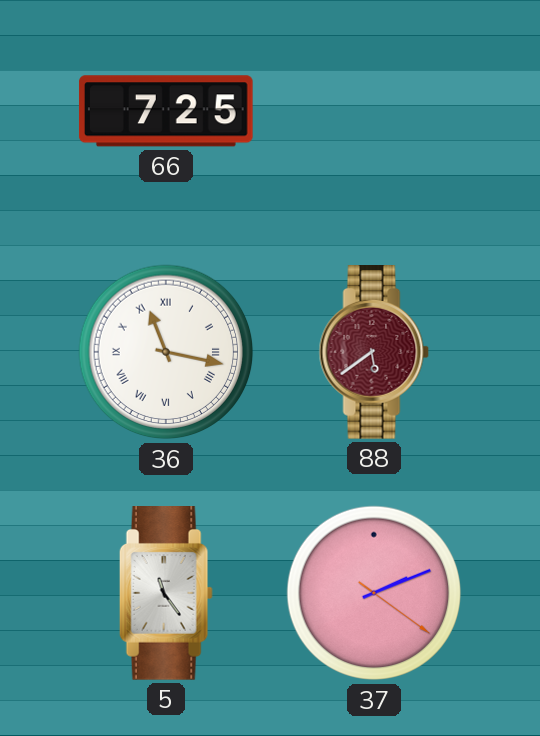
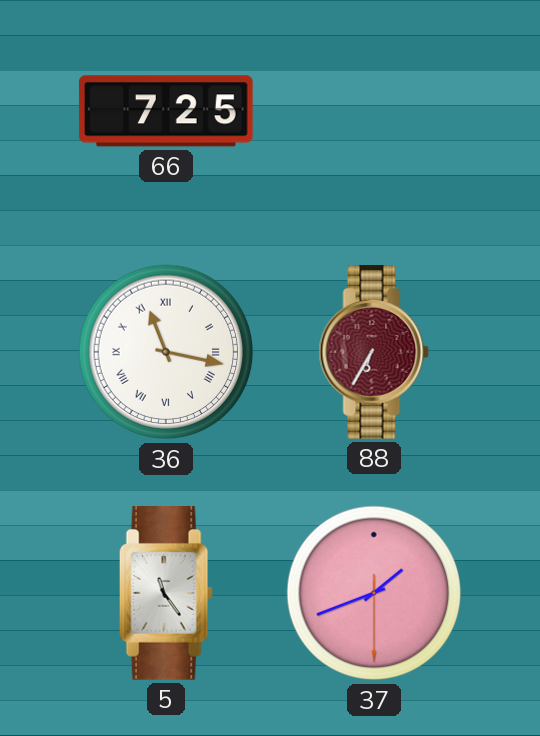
88: 5:39 -> 6:35 (374, 353)
37: 2:11 -> 1:41 (374, 593)
